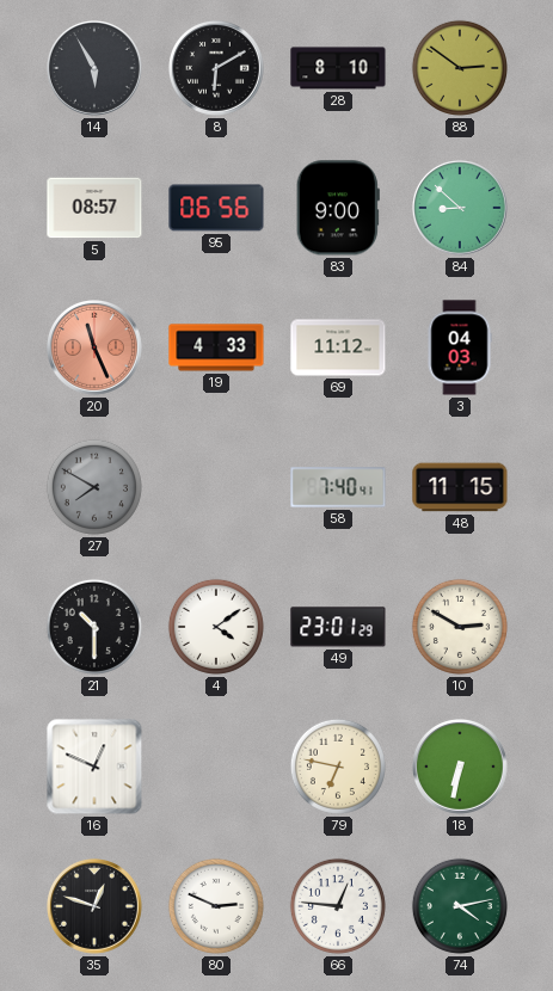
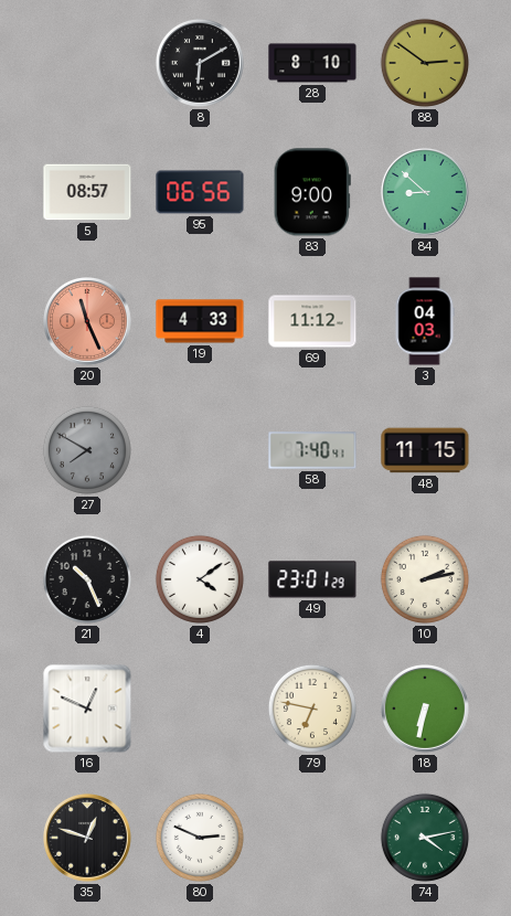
14: 5:55 -> none (96, 69)
21: 10:30 -> 10:26 (87, 579)
10: 2:50 -> 2:13 (425, 579)
66: 12:46 -> none (338, 906)
